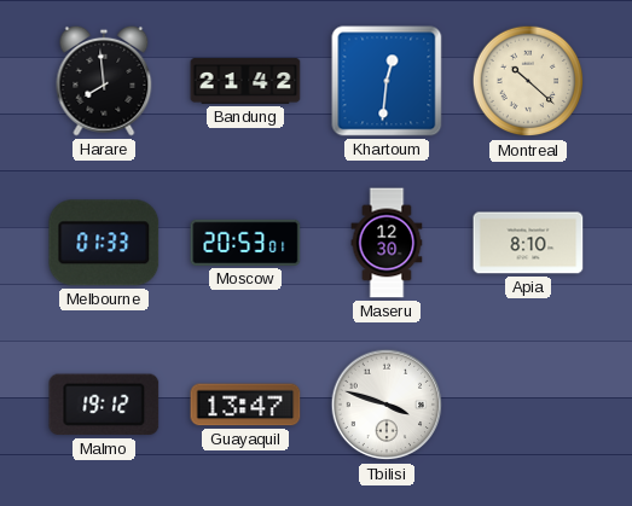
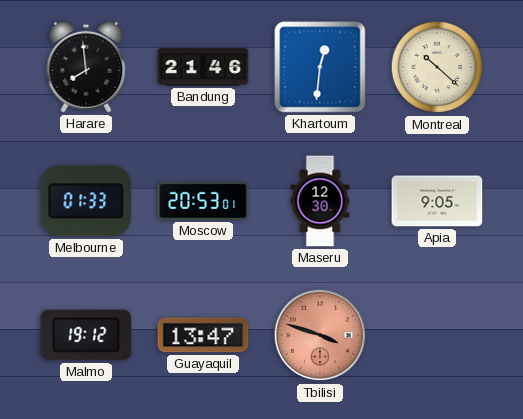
Bandung: 21:42 -> 21:46 (203, 67)
Apia: 8:10 -> 9:05 (437, 201)
Tbilisi dial: white -> salmon (320, 335)
